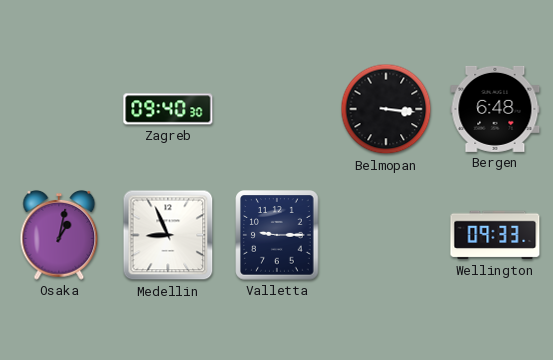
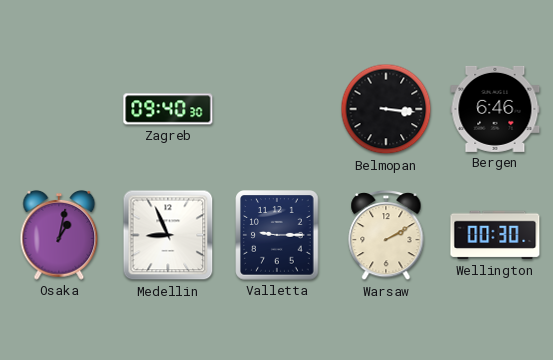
Bergen: 6:48 -> 6:46 (495, 109)
Warsaw: none -> 2:10 (386, 236)
Wellington: 09:33 -> 00:30 (495, 235)
